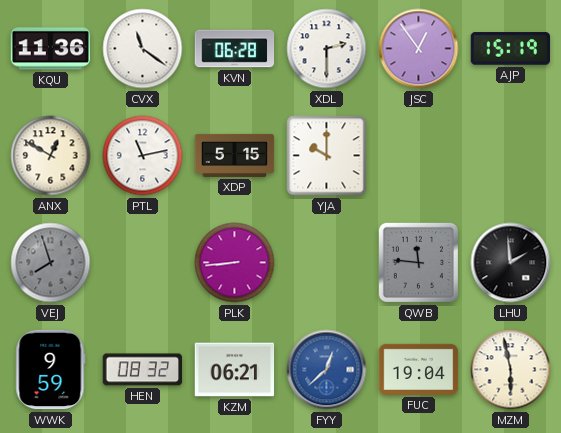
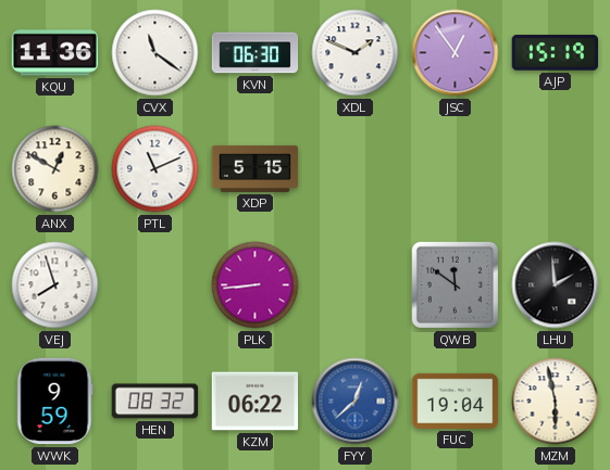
KVN: 06:28 -> 06:30 (256, 53)
XDL: 2:30 -> 1:49 (356, 53)
PTL: 11:13 -> 11:11 (155, 169)
YJA: 10:00 -> none (327, 156)
VEJ dial: grey -> white (55, 285)
QWB: 11:46 -> 11:51 (455, 284)
KZM: 06:21 -> 06:22 (256, 402)
